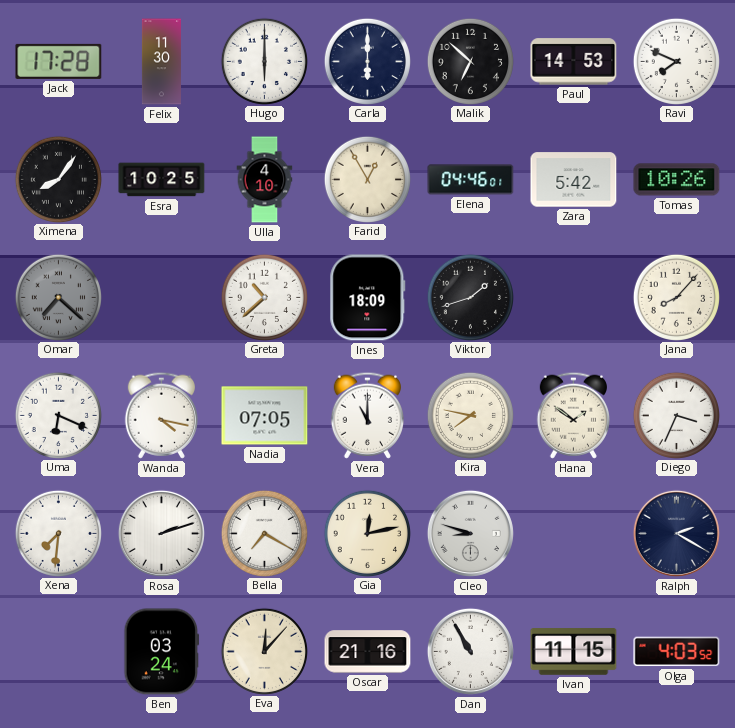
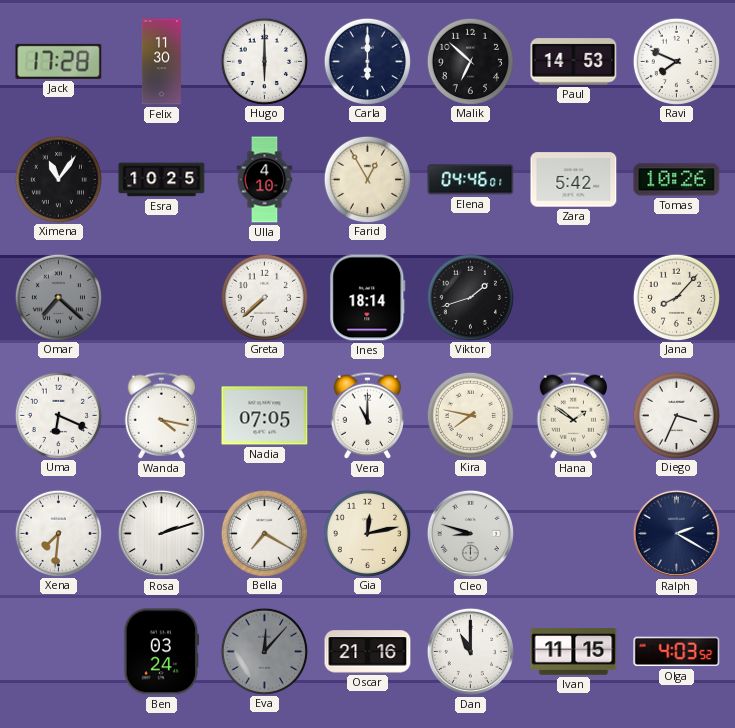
Ximena: 8:06 -> 11:06 (58, 179)
Greta: 10:38 -> 7:38 (264, 297)
Ines: 18:09 -> 18:14 (368, 298)
Eva dial: cream -> grey (264, 651)
Dan: 10:55 -> 11:00 (470, 651)
